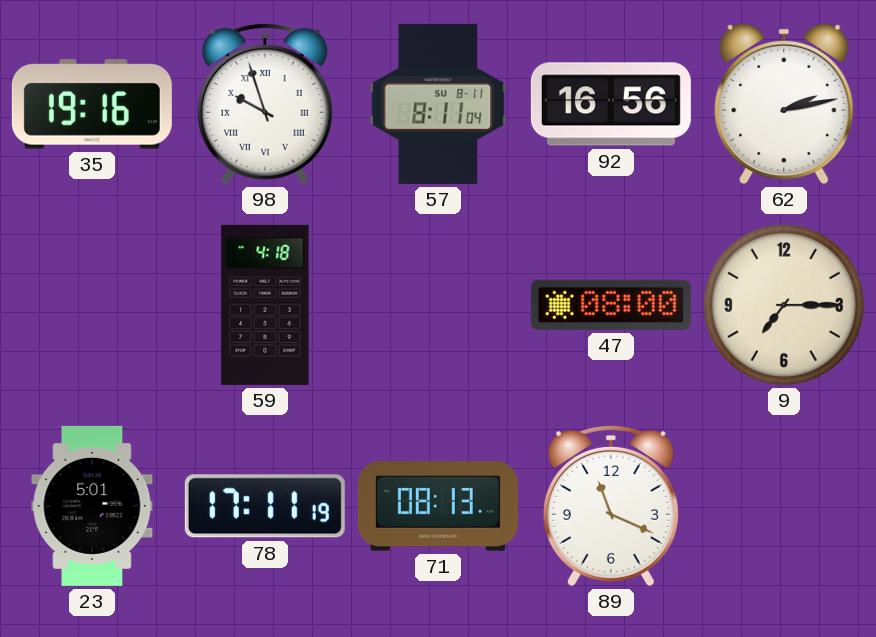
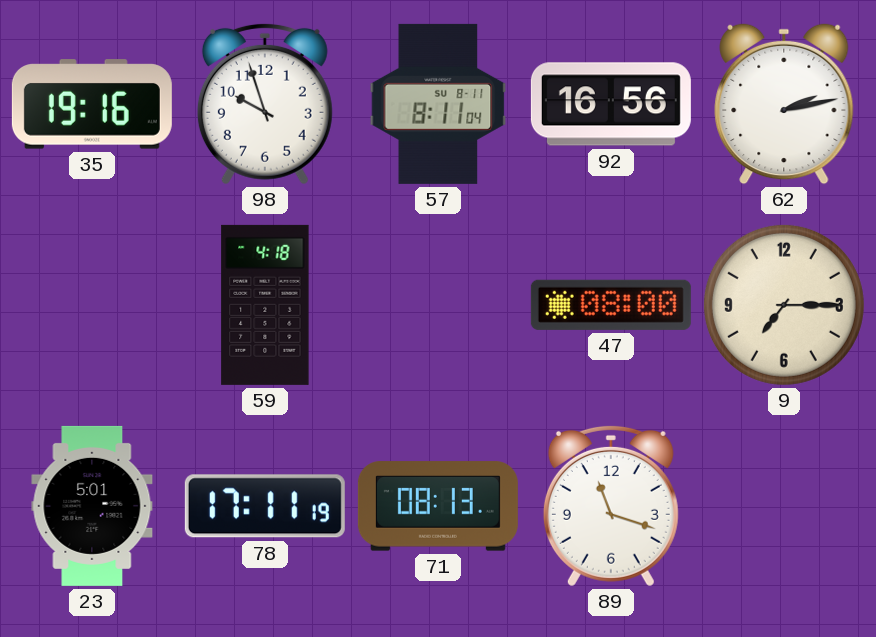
98 numerals: Roman -> Arabic (265, 104)
89: 11:19 -> 11:18 (611, 506)
